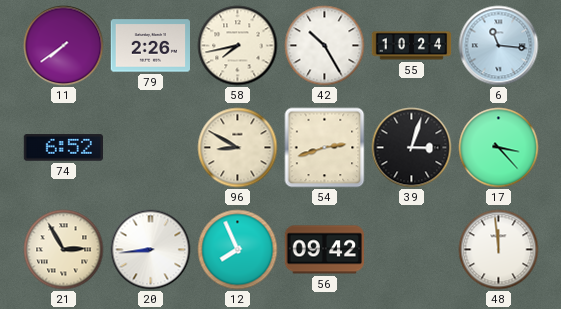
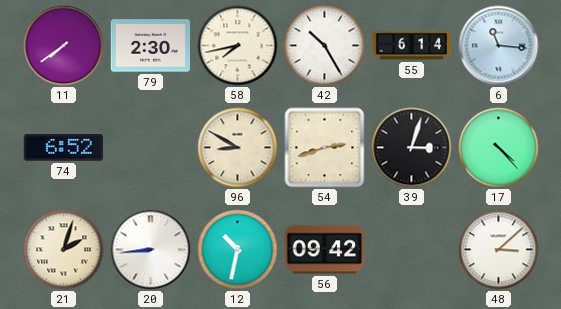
79: 2:26 -> 2:30 (151, 46)
55: 10:24 -> 6:14 (412, 46)
17: 3:23 -> 4:23 (499, 148)
21: 2:55 -> 2:03 (64, 250)
12: 7:56 -> 10:32 (238, 250)
48: 11:59 -> 3:08 (499, 250)
